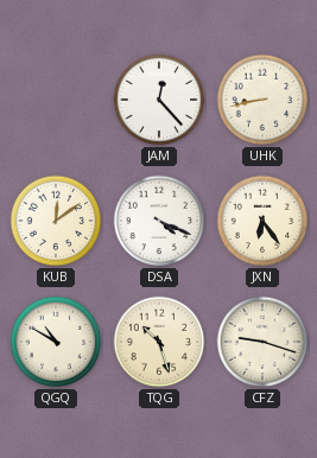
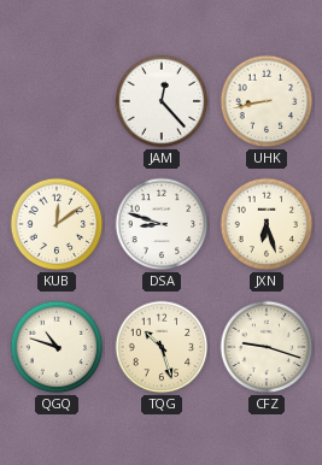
DSA: 4:19 -> 8:48 (162, 224)
JXN: 6:24 -> 6:27 (267, 224)
QGQ: 10:50 -> 10:48 (57, 347)
